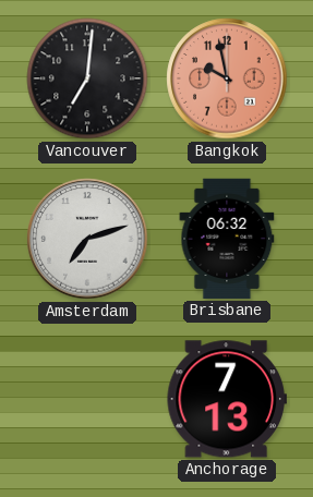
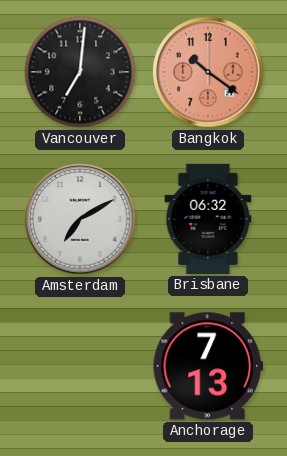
Bangkok: 9:58 -> 10:21 (208, 72)
Amsterdam: 7:12 -> 7:10 (80, 219)
